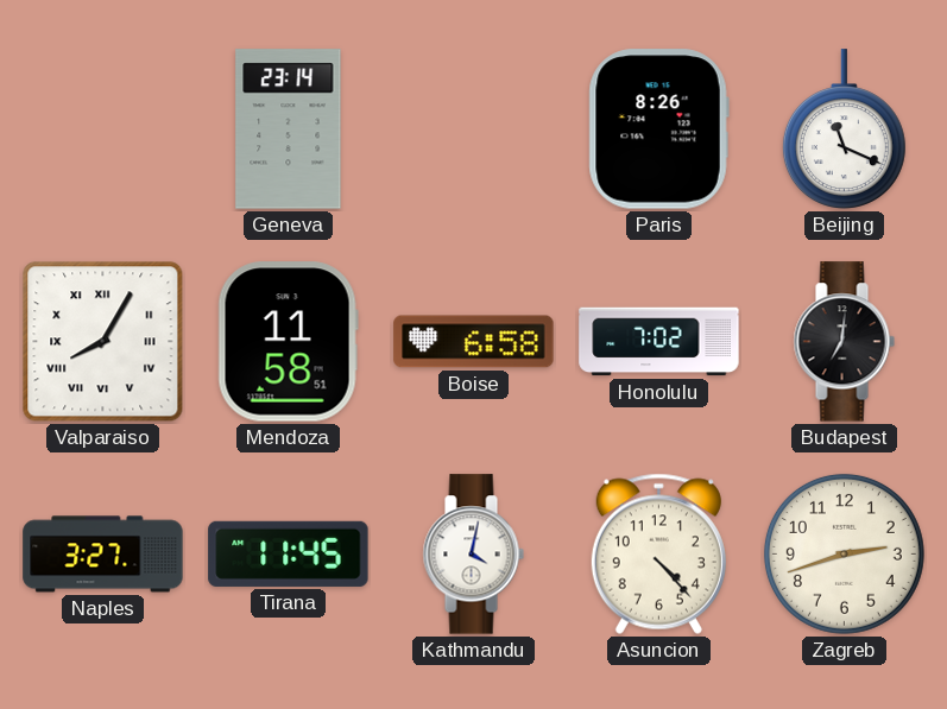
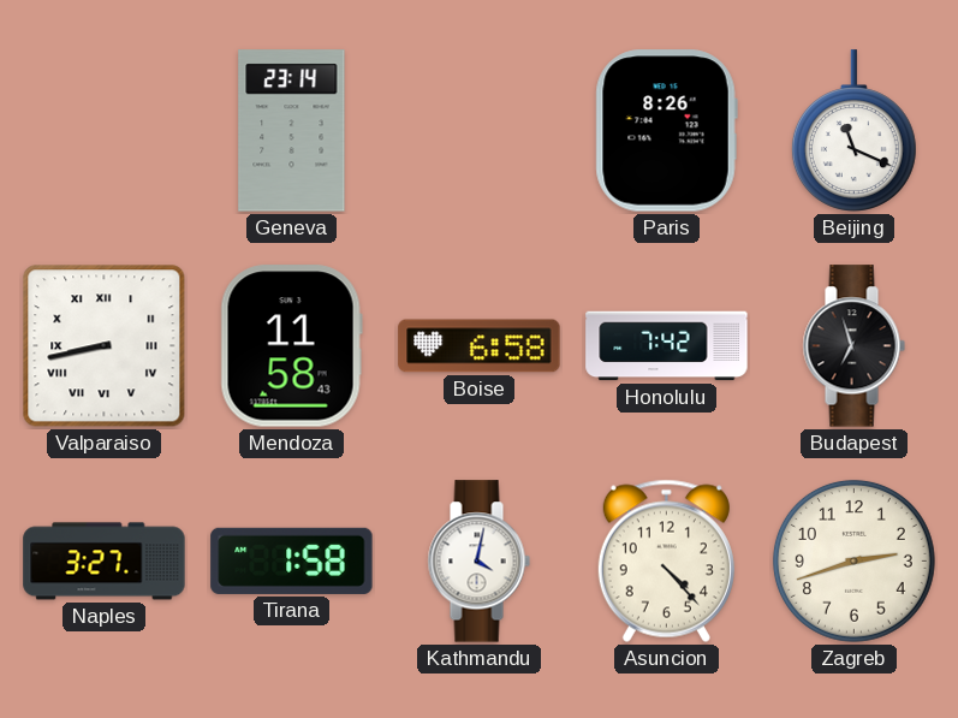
Valparaiso: 8:05 -> 8:43 (105, 346)
Mendoza: 11:58:51 -> 11:58:43 (291, 346)
Honolulu: 7:02 -> 7:42 (667, 346)
Budapest: 7:01 -> 6:57 (853, 346)
Tirana: 11:45 -> 1:58 (292, 560)
